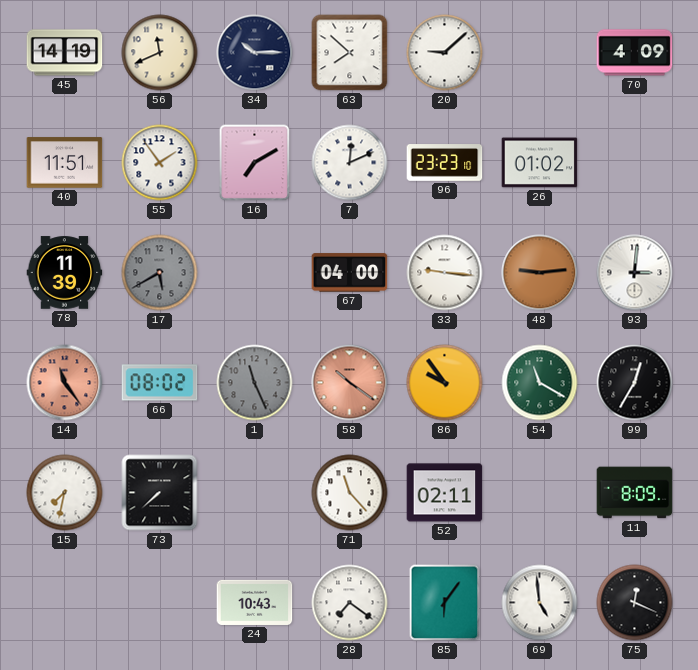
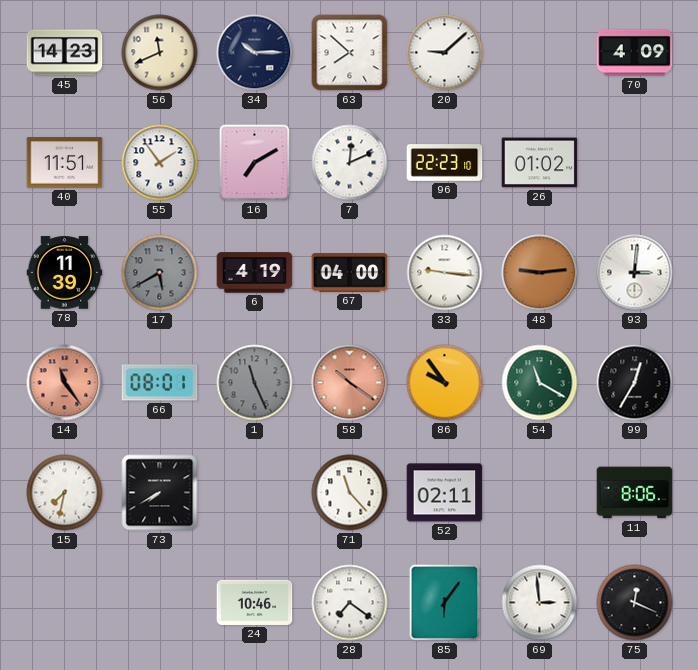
45: 14:19 -> 14:23 (65, 53)
96: 23:23 -> 22:23 (445, 163)
6: none -> 4:19 (255, 273)
66: 08:02 -> 08:01 (160, 383)
73: 7:38 -> 7:40 (160, 493)
11: 8:09 -> 8:06 (635, 493)
24: 10:43 -> 10:46 (255, 602)
69: 4:59 -> 2:59 (540, 603)
